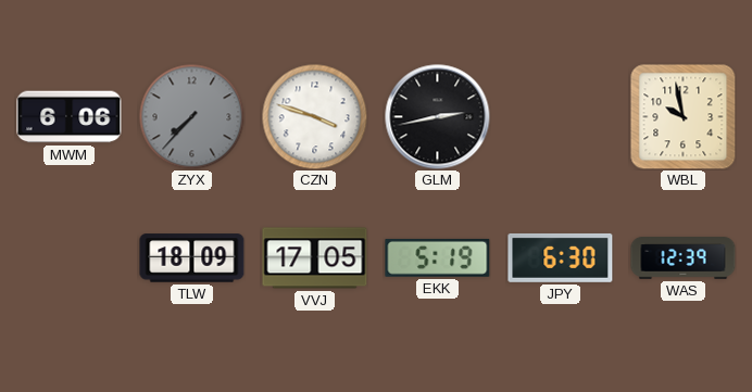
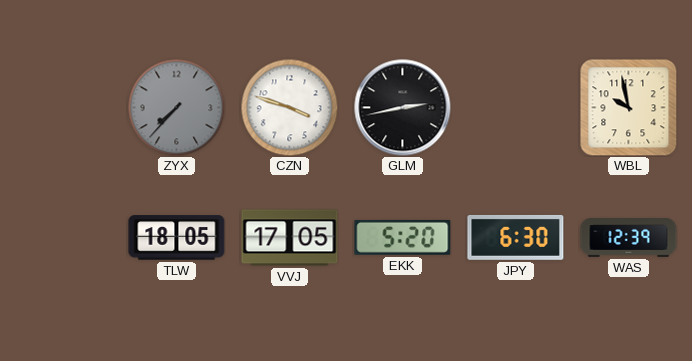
MWM: 6:06 -> none (70, 117)
TLW: 18:09 -> 18:05 (177, 238)
EKK: 5:19 -> 5:20 (403, 237)
